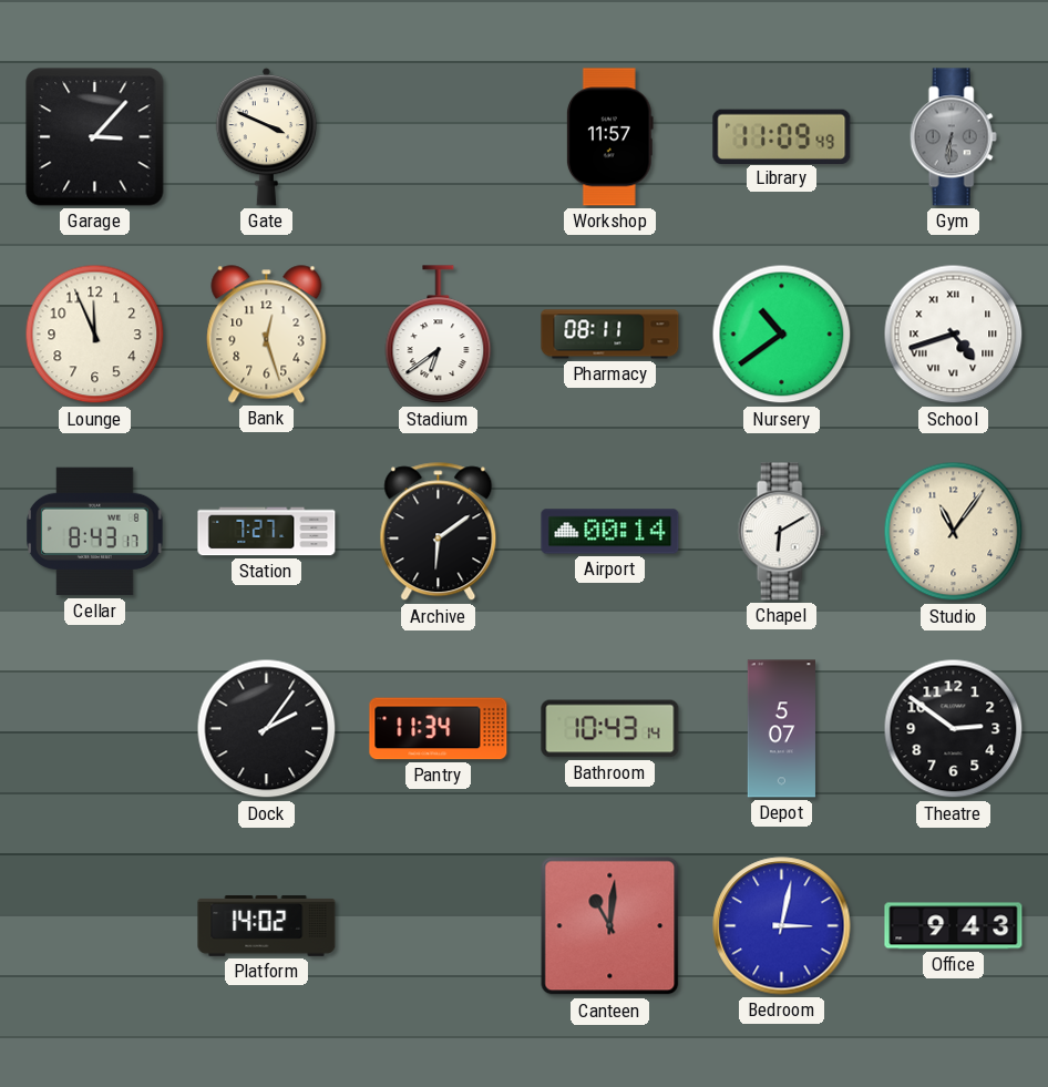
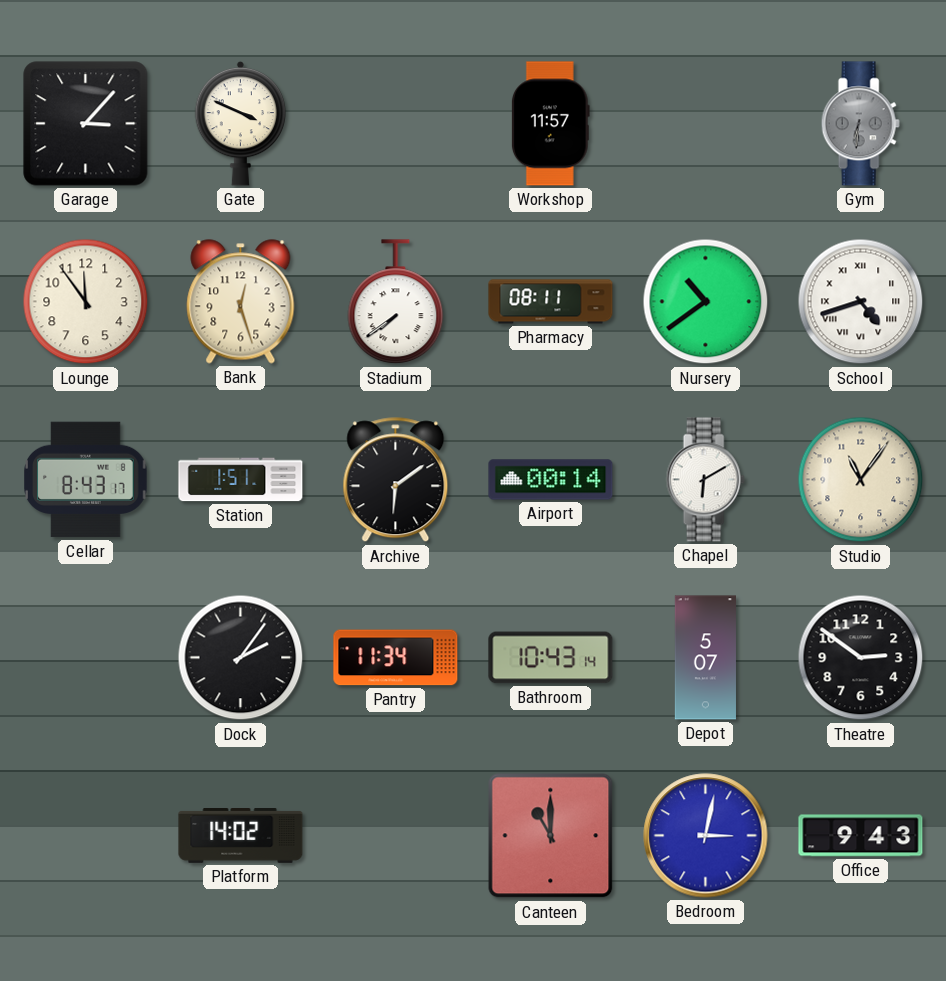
Library: 11:09 -> none (782, 136)
Lounge: 11:56 -> 11:54 (86, 302)
Stadium: 6:39 -> 7:39 (396, 302)
Station: 7:27 -> 1:51 (241, 480)
Canteen: 11:01 -> 11:00 (551, 836)
